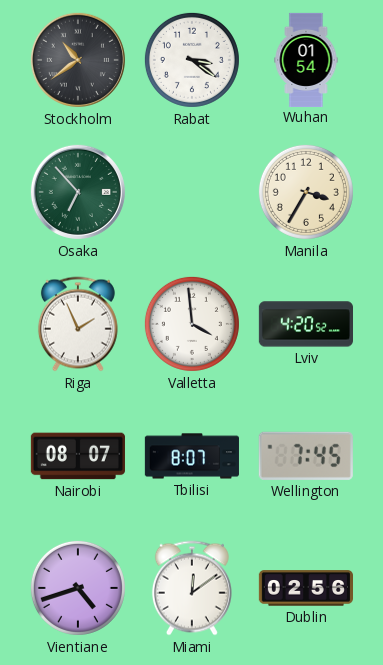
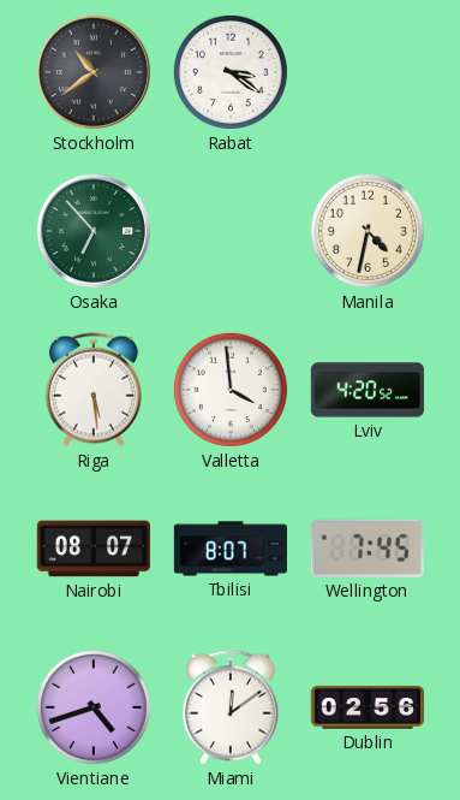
Wuhan: 01:54 -> none (306, 59)
Manila: 3:35 -> 4:32 (368, 231)
Riga: 1:56 -> 5:29 (94, 390)
